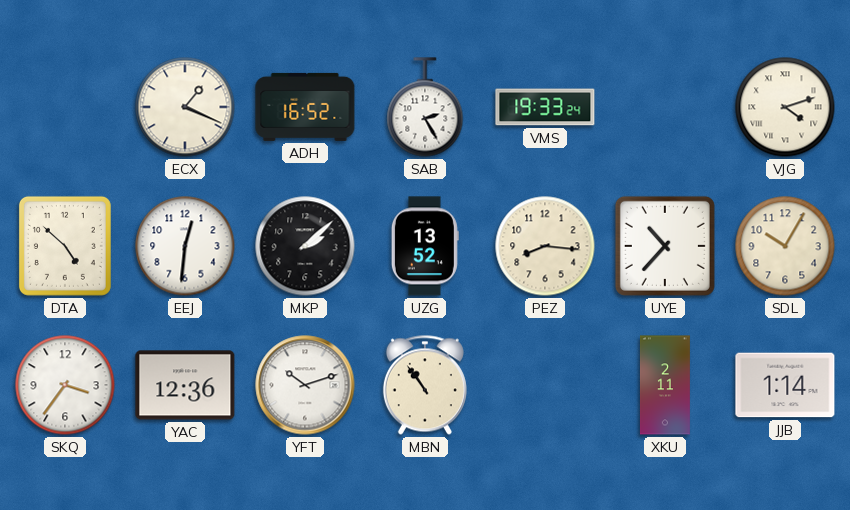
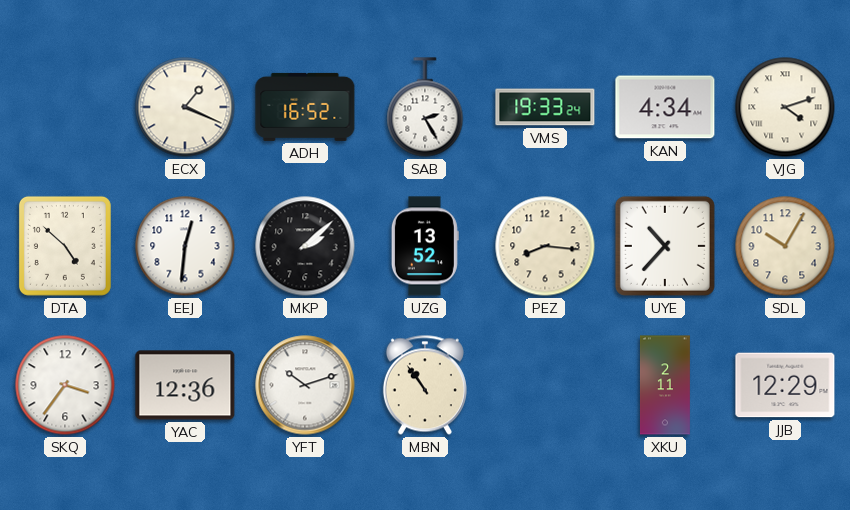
KAN: none -> 4:34 (665, 107)
JJB: 1:14 -> 12:29 (785, 385)
